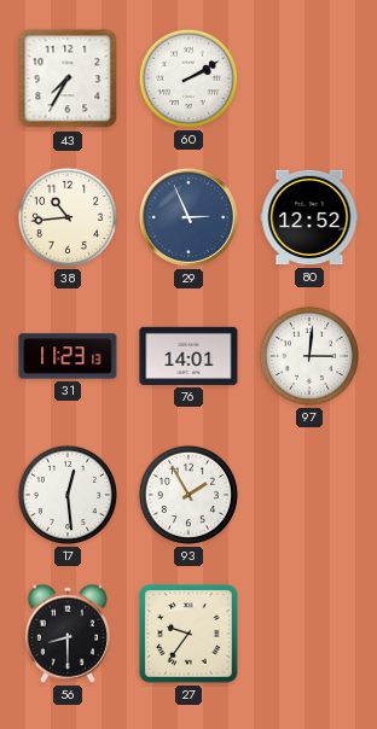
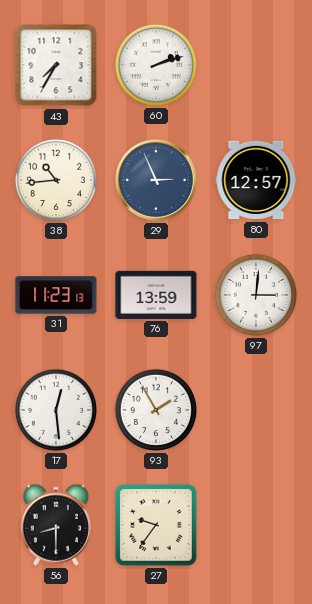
60: 2:10 -> 2:12 (156, 65)
80: 12:52 -> 12:57 (256, 180)
76: 14:01 -> 13:59 (156, 295)
